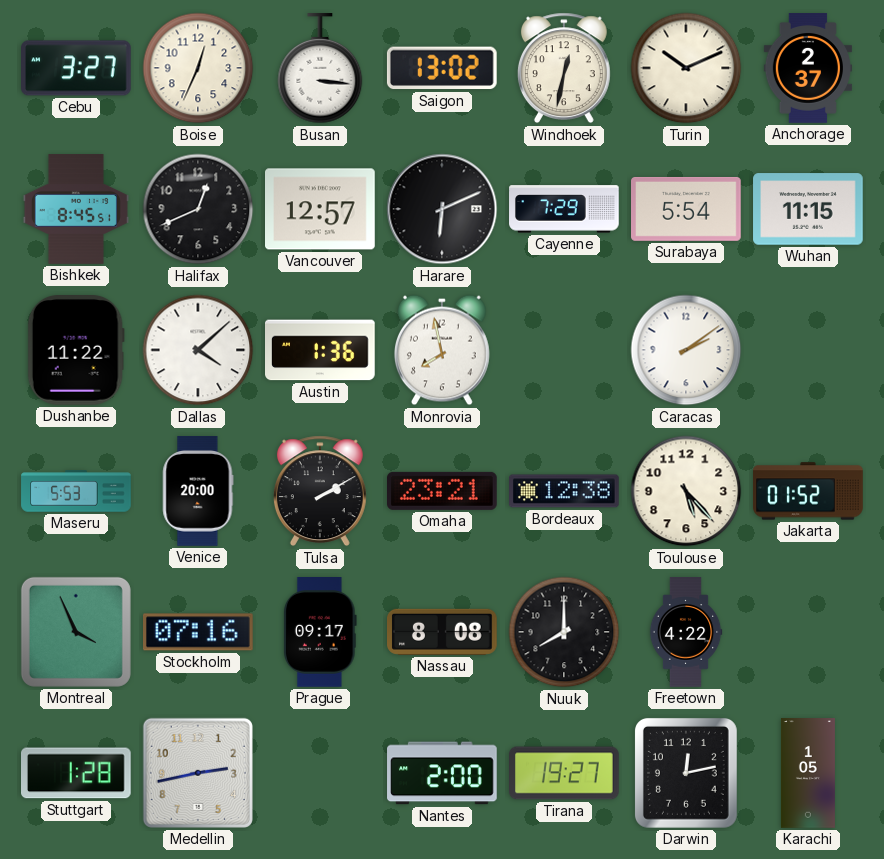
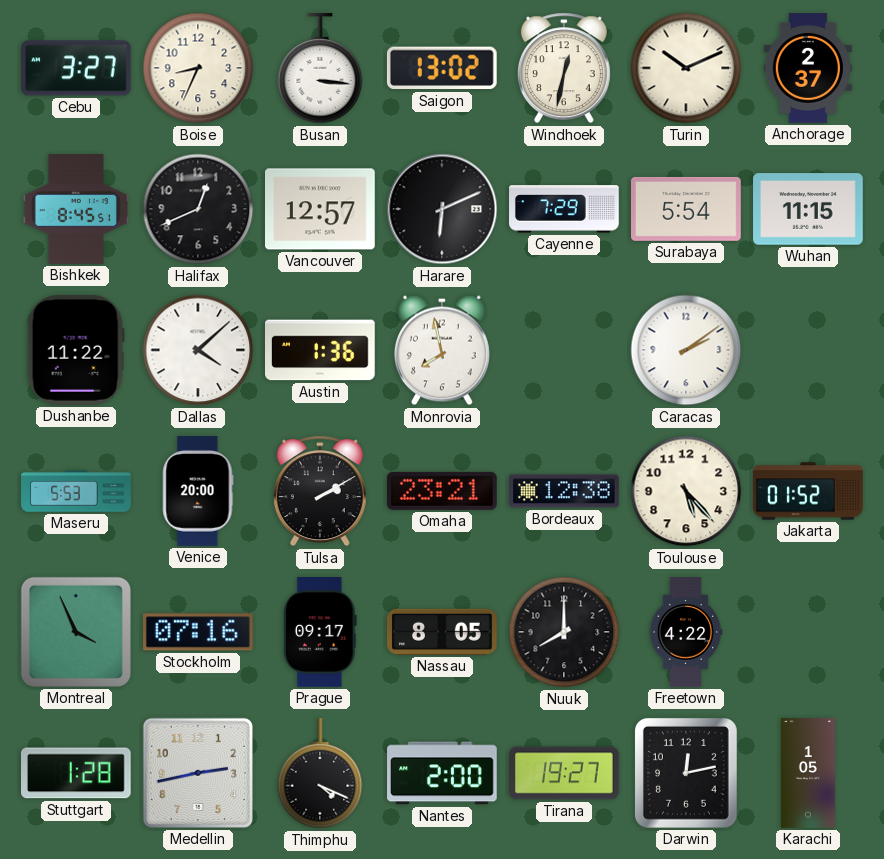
Boise: 12:34 -> 8:34 (198, 68)
Nassau: 8:08 -> 8:05 (443, 632)
Thimphu: none -> 4:19 (320, 774)
